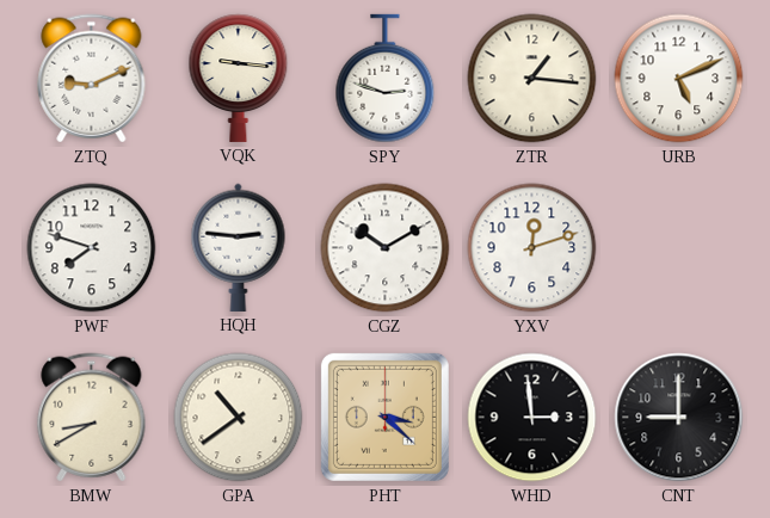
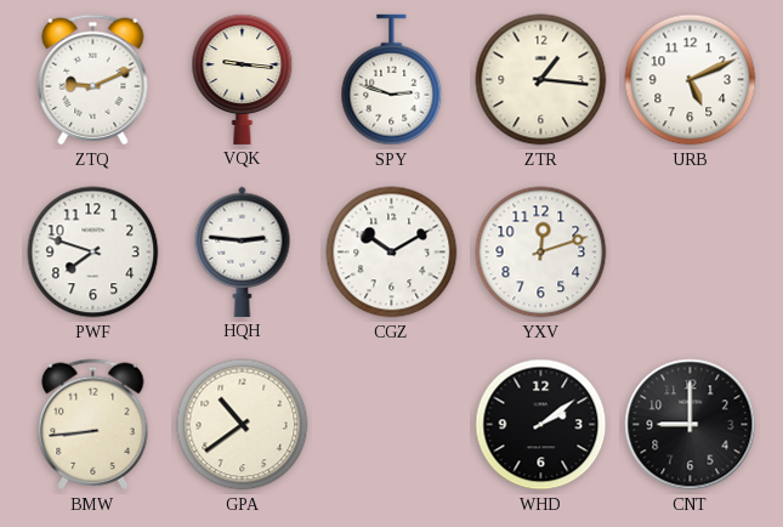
BMW: 8:40 -> 8:44 (93, 425)
PHT: 3:22 -> none (384, 417)
WHD: 2:59 -> 2:09 (541, 425)
